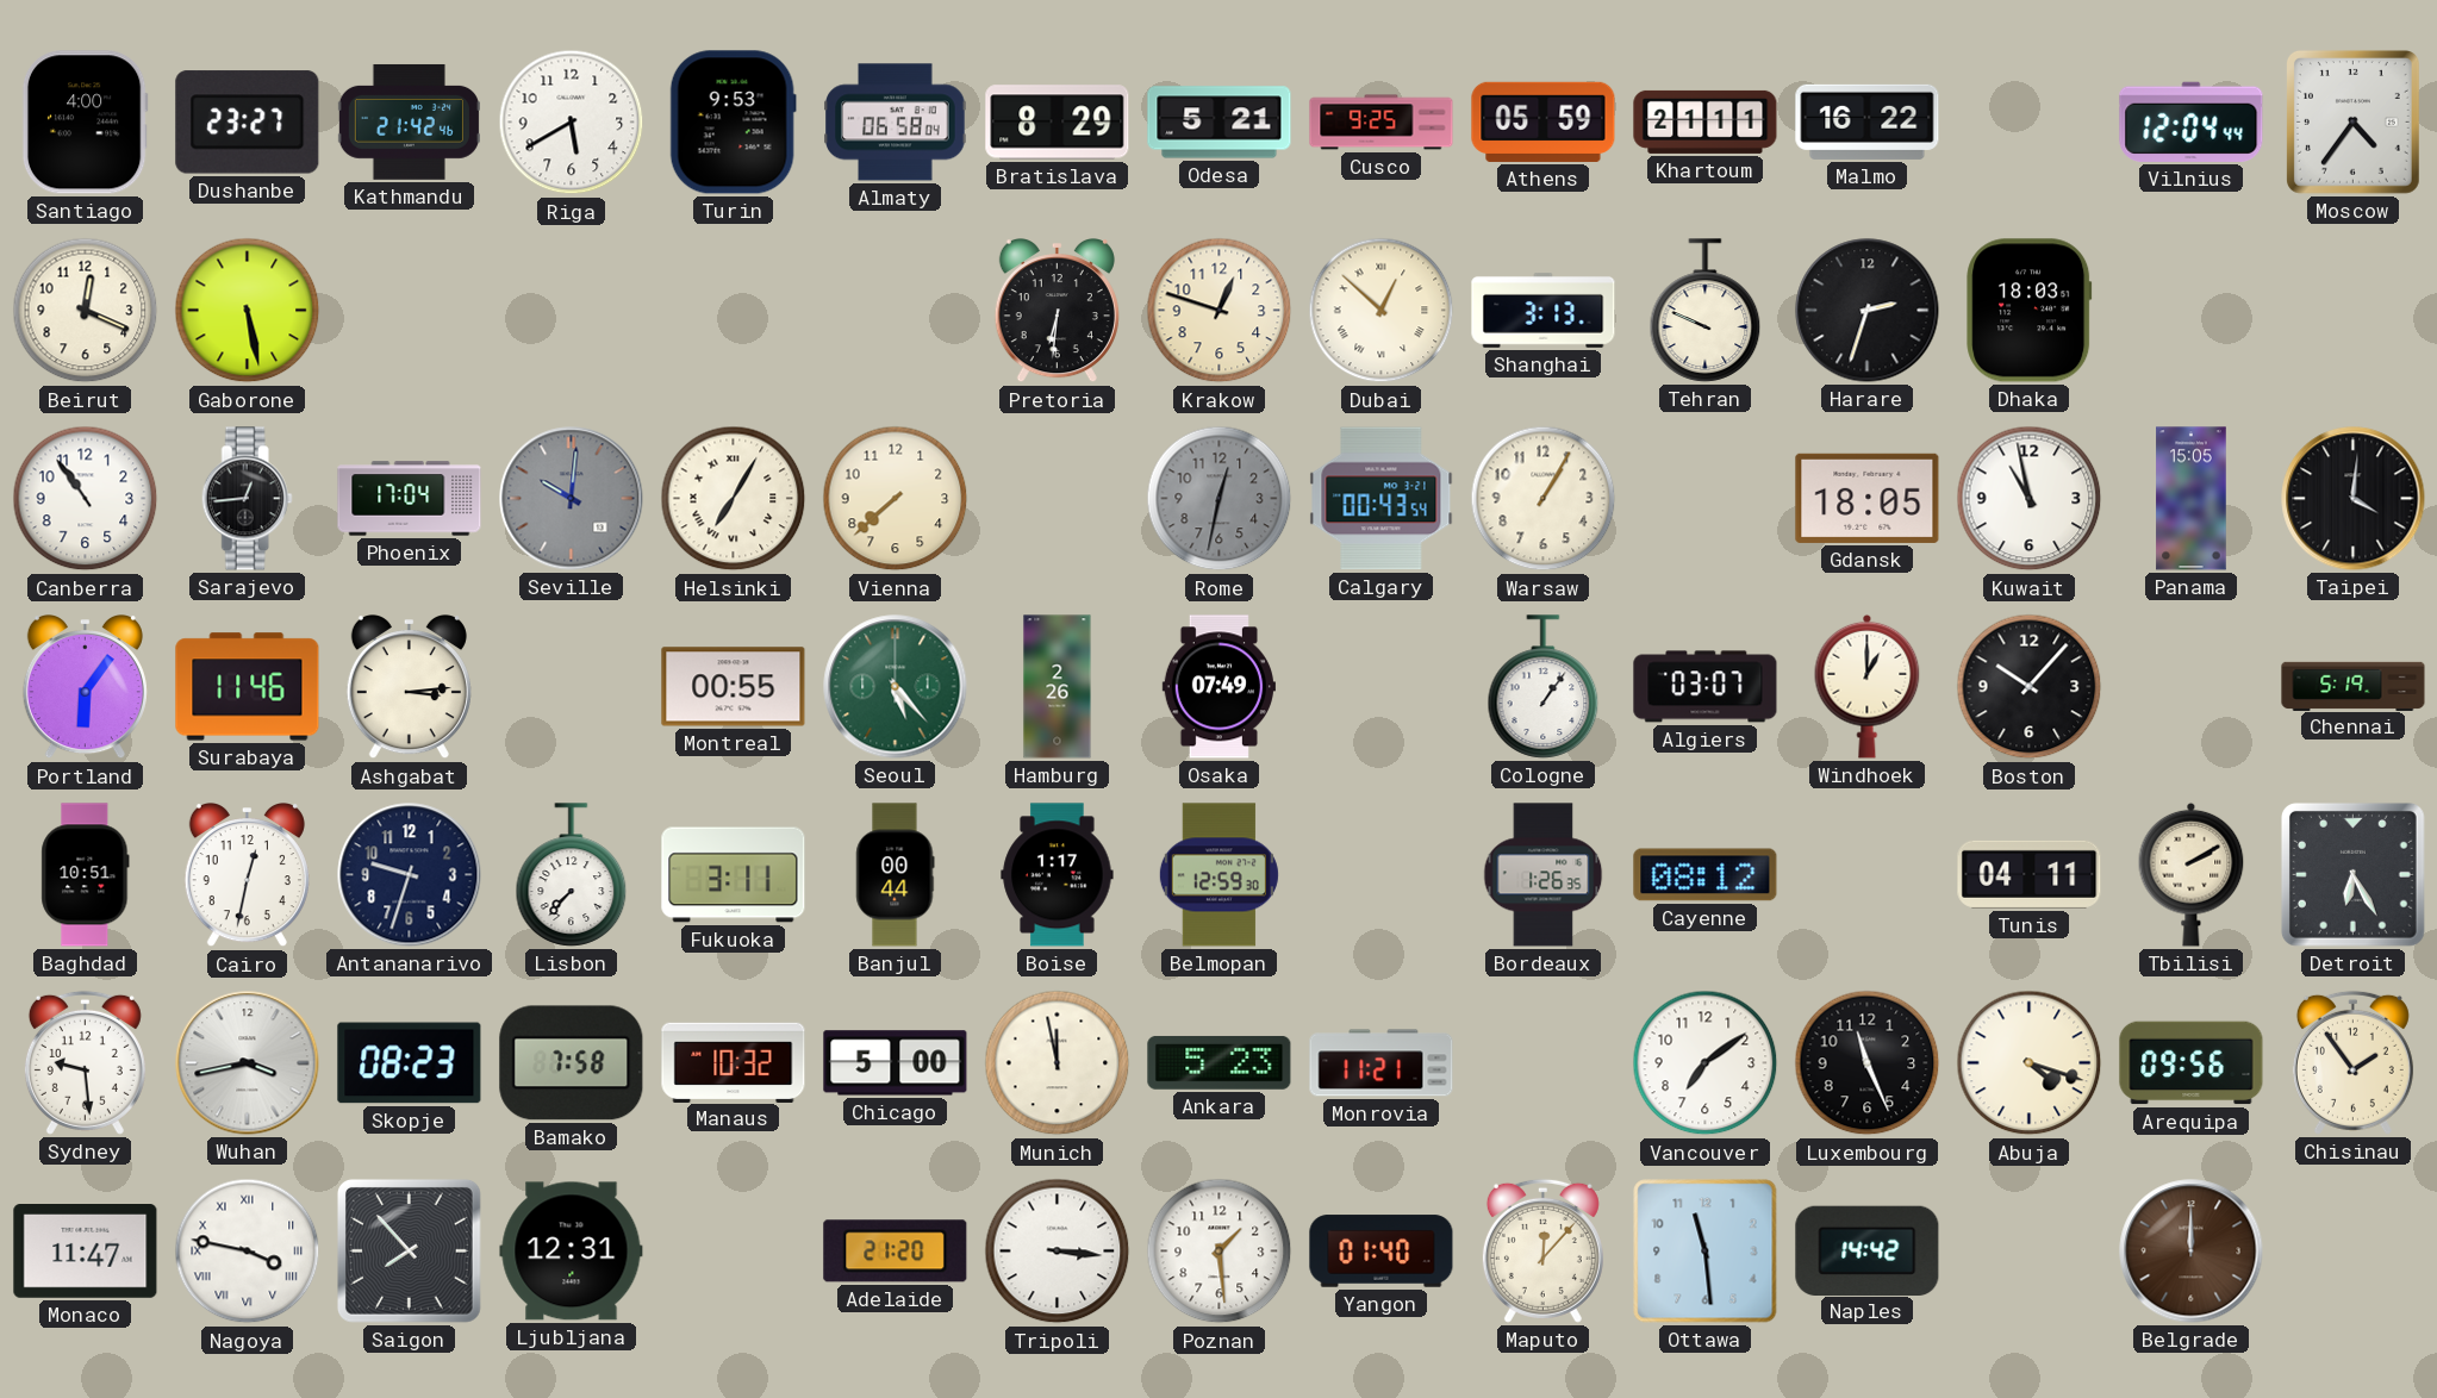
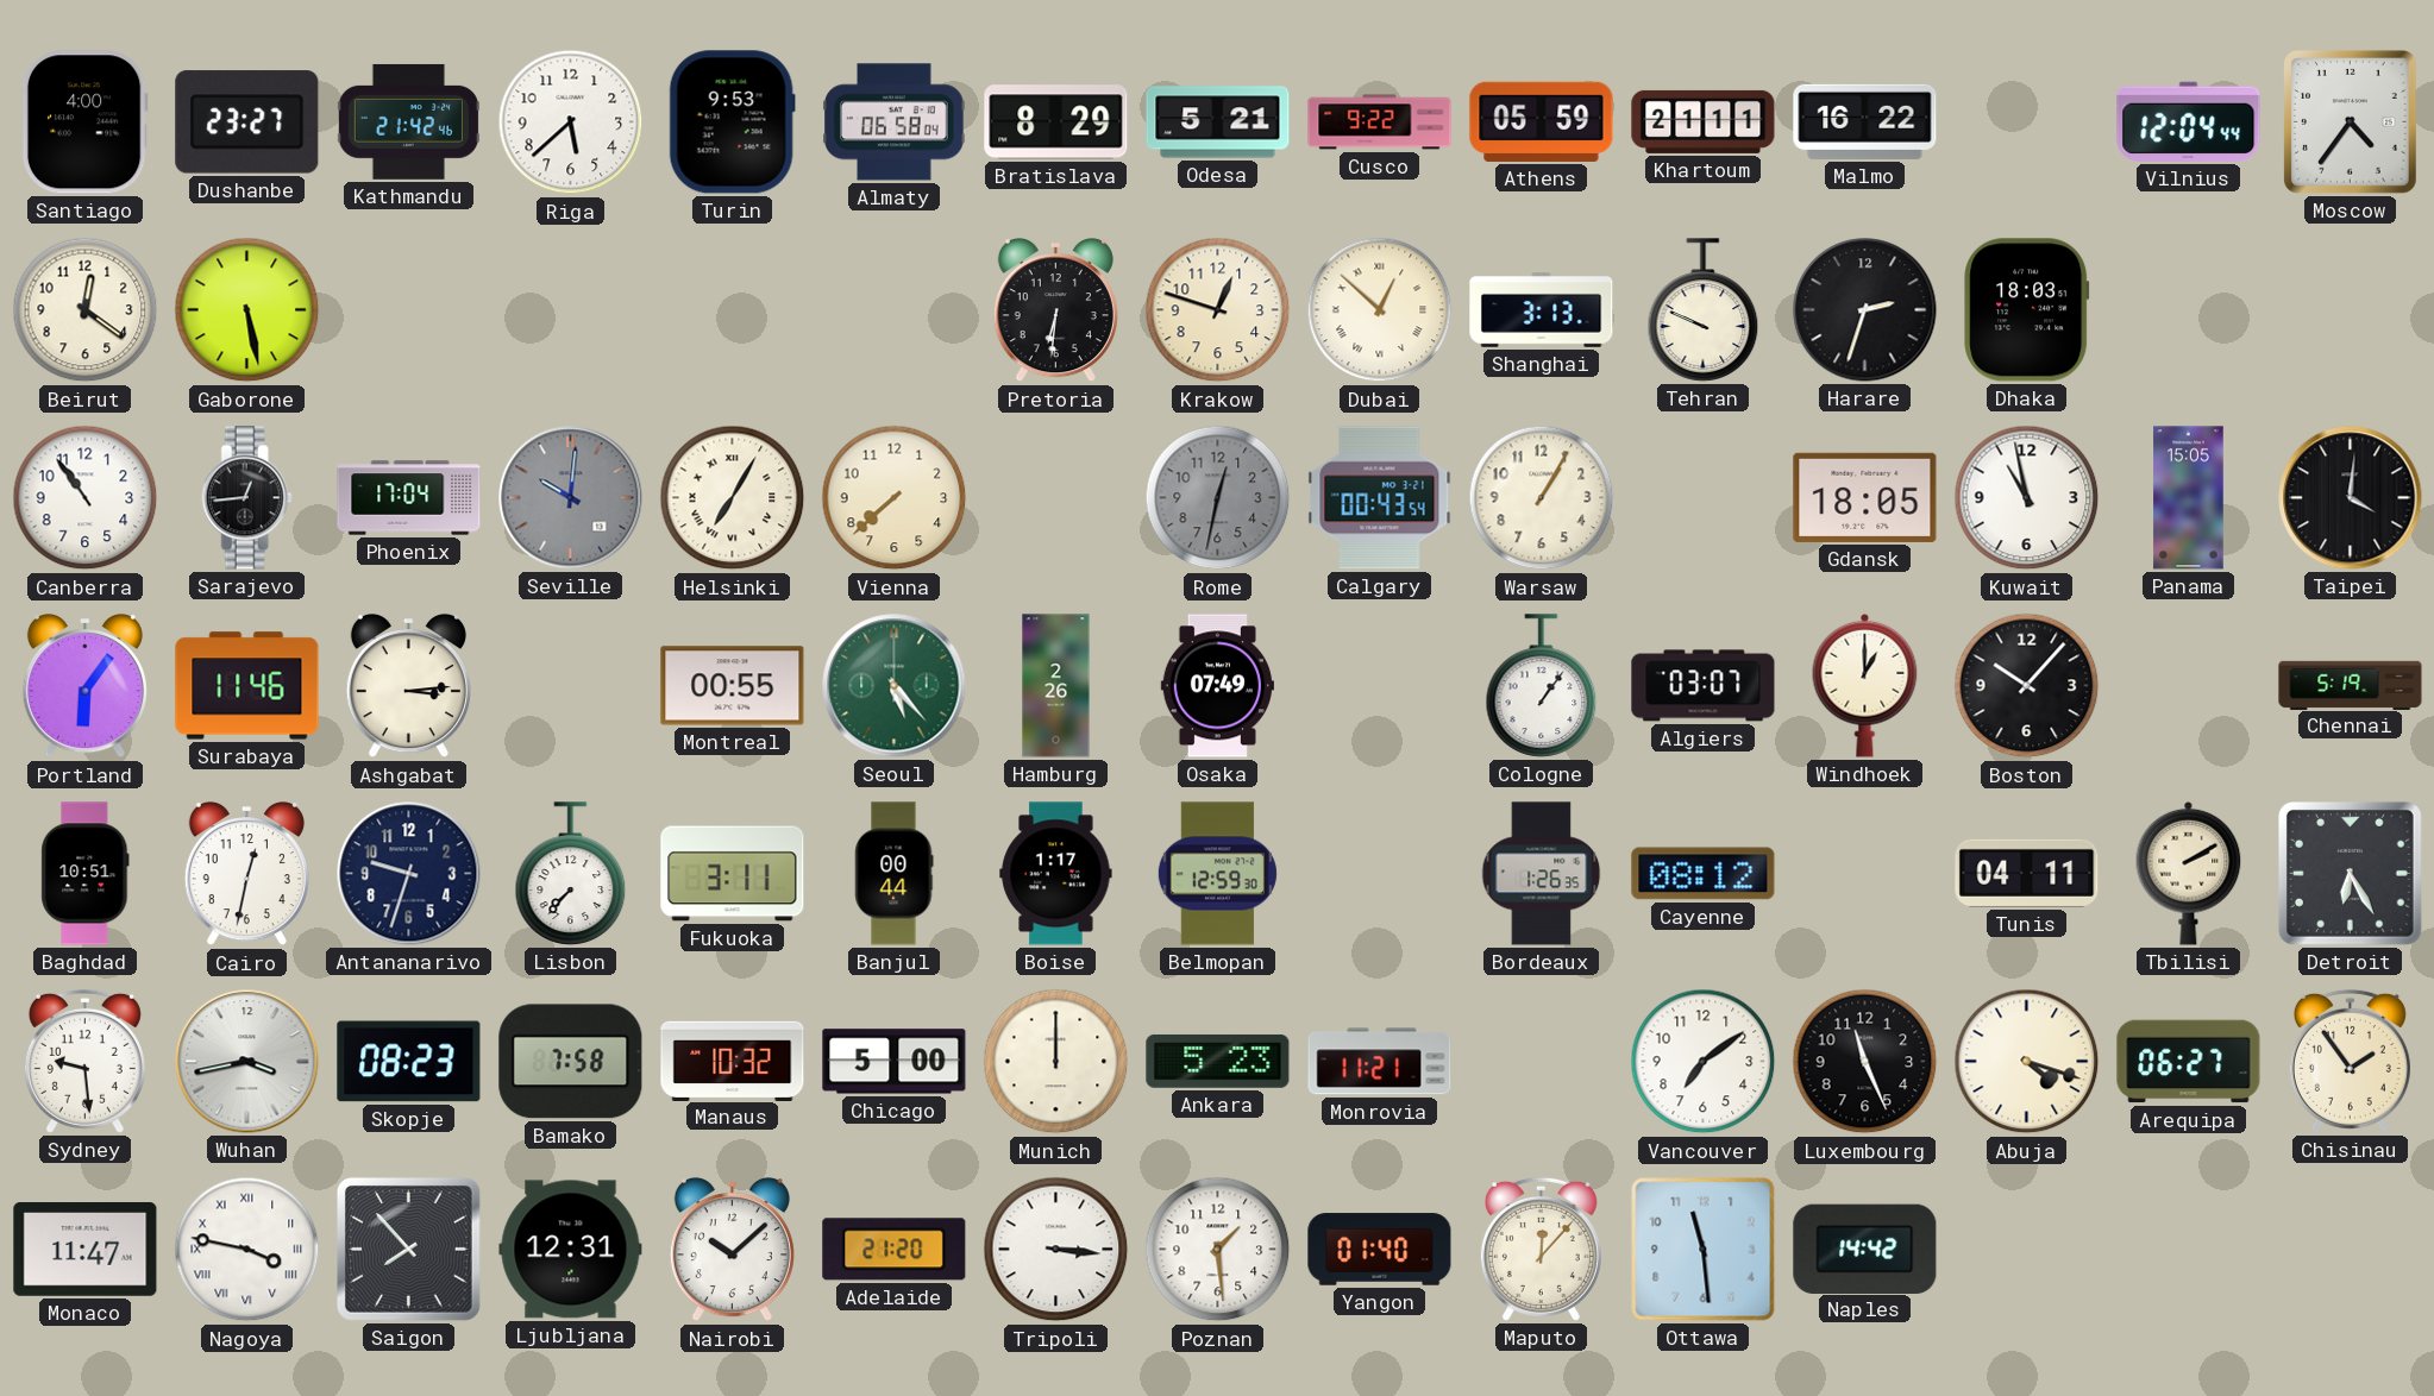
Riga: 5:40 -> 5:38 (571, 122)
Cusco: 9:25 -> 9:22 (1380, 122)
Beirut: 12:19 -> 12:21 (86, 310)
Munich: 11:58 -> 12:00 (1056, 1062)
Arequipa: 09:56 -> 06:27 (2189, 1062)
Nairobi: none -> 10:08 (732, 1251)
Belgrade: 12:00 -> none (2192, 1252)
